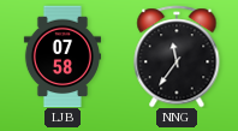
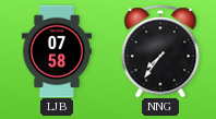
NNG: 11:36 -> 7:36 (160, 51)
